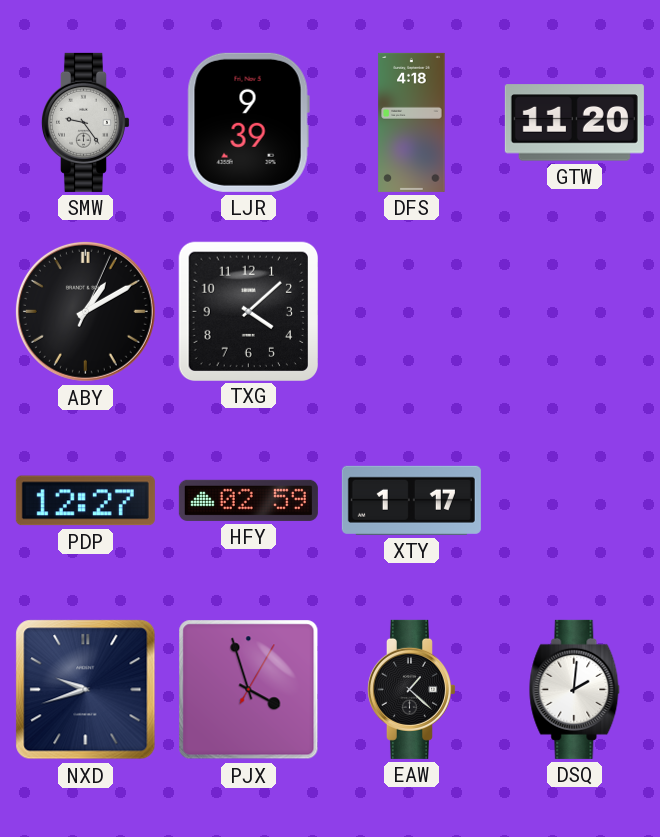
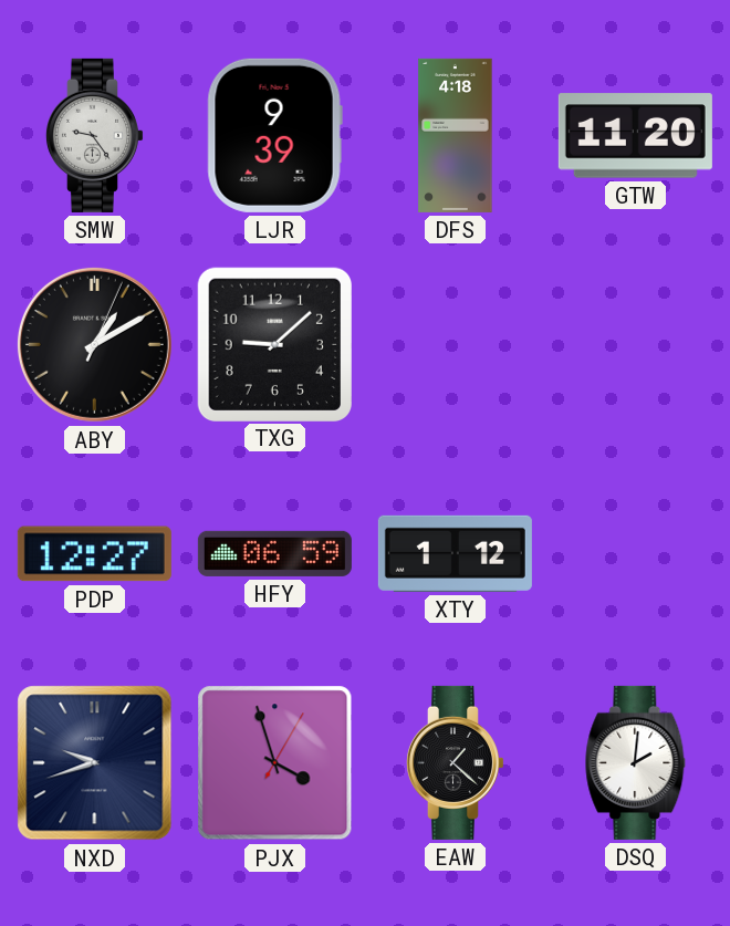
TXG: 4:08 -> 9:08 (274, 344)
HFY: 02:59 -> 06:59 (274, 553)
XTY: 1:17 -> 1:12 (455, 553)
